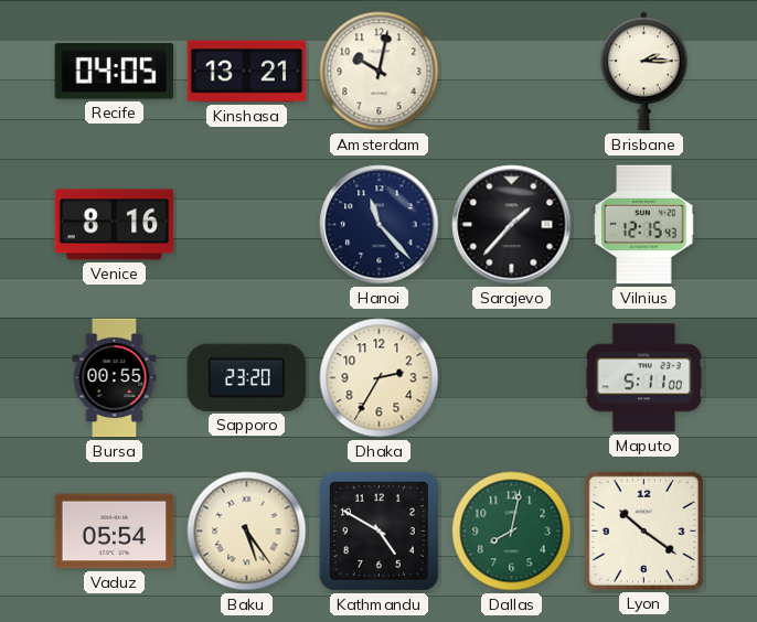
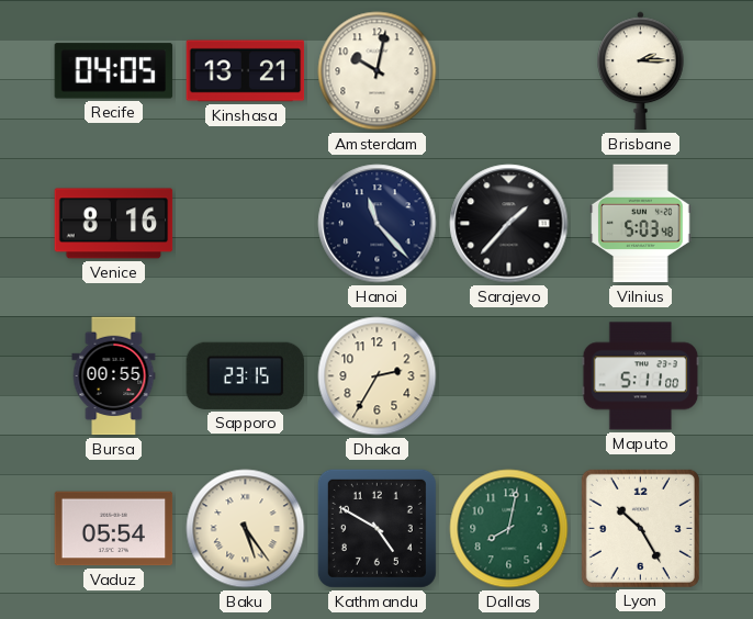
Vilnius: 12:15 -> 5:03 (641, 224)
Sapporo: 23:20 -> 23:15 (246, 375)
Lyon: 10:21 -> 10:25 (640, 528)
